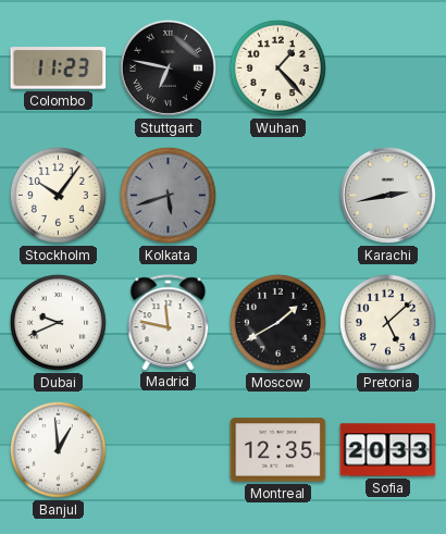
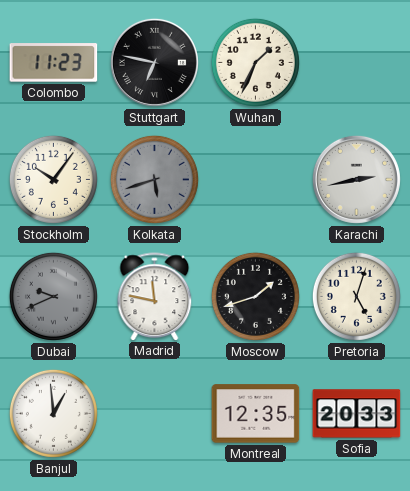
Wuhan: 1:23 -> 1:34 (255, 62)
Dubai dial: white -> grey (53, 296)
Moscow: 1:40 -> 1:42 (255, 296)
Pretoria: 5:08 -> 5:03 (356, 296)
